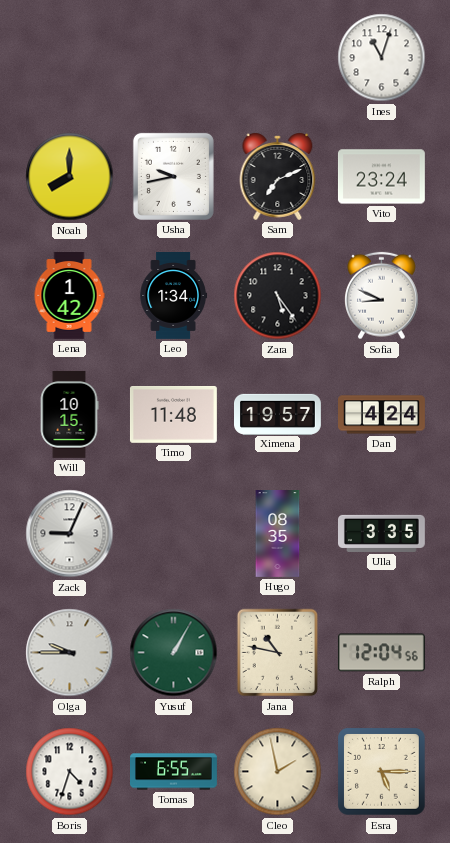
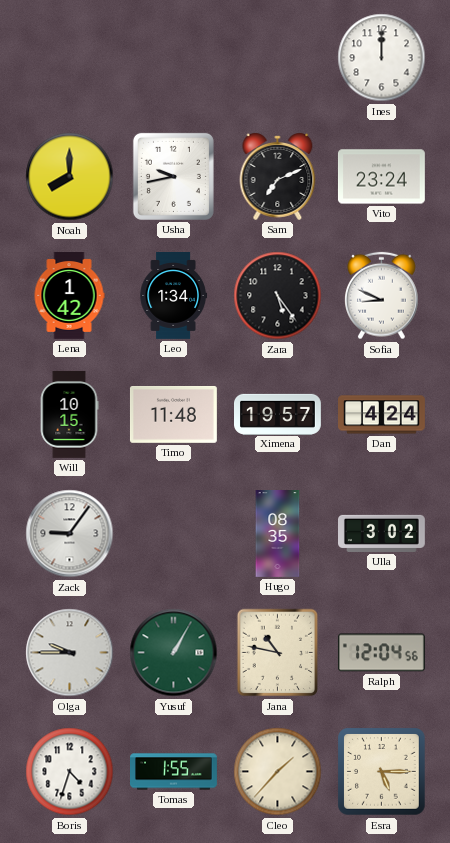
Ines: 11:03 -> 12:00 (382, 58)
Zack: 9:04 -> 9:06 (70, 534)
Ulla: 3:35 -> 3:02 (382, 533)
Tomas: 6:55 -> 1:55 (174, 772)
Cleo: 1:58 -> 1:37 (278, 772)
